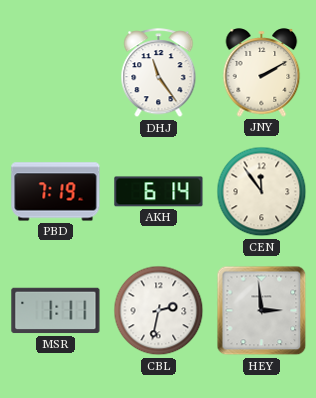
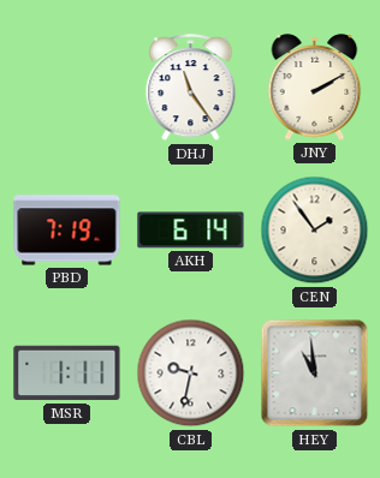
CEN: 11:54 -> 1:54 (315, 231)
CBL: 2:32 -> 9:32 (191, 374)
HEY: 2:59 -> 10:59 (315, 374)
